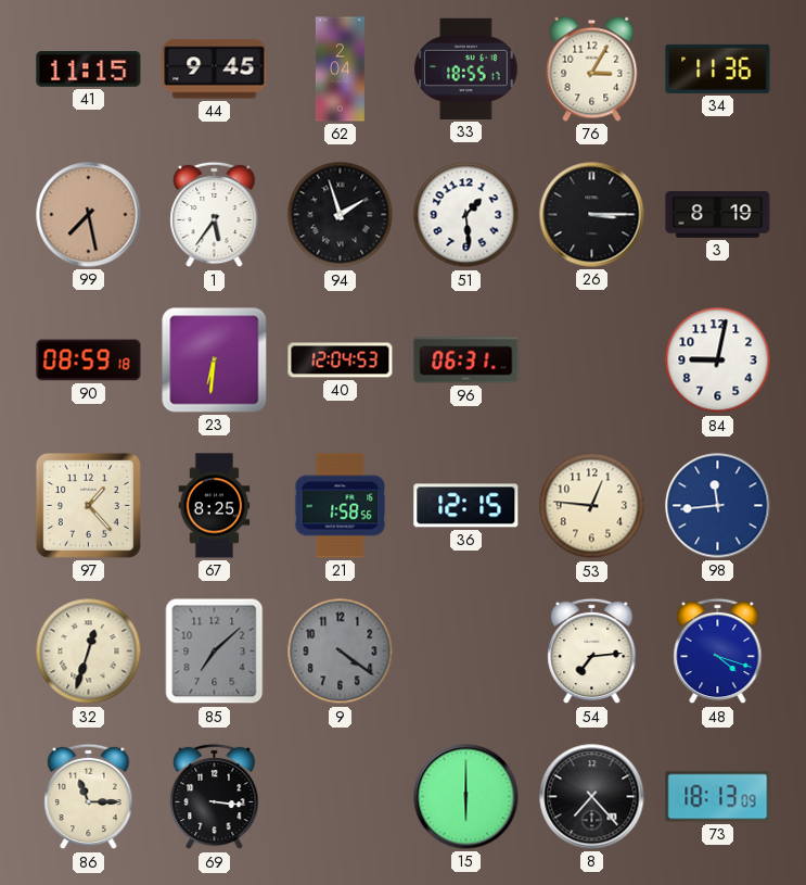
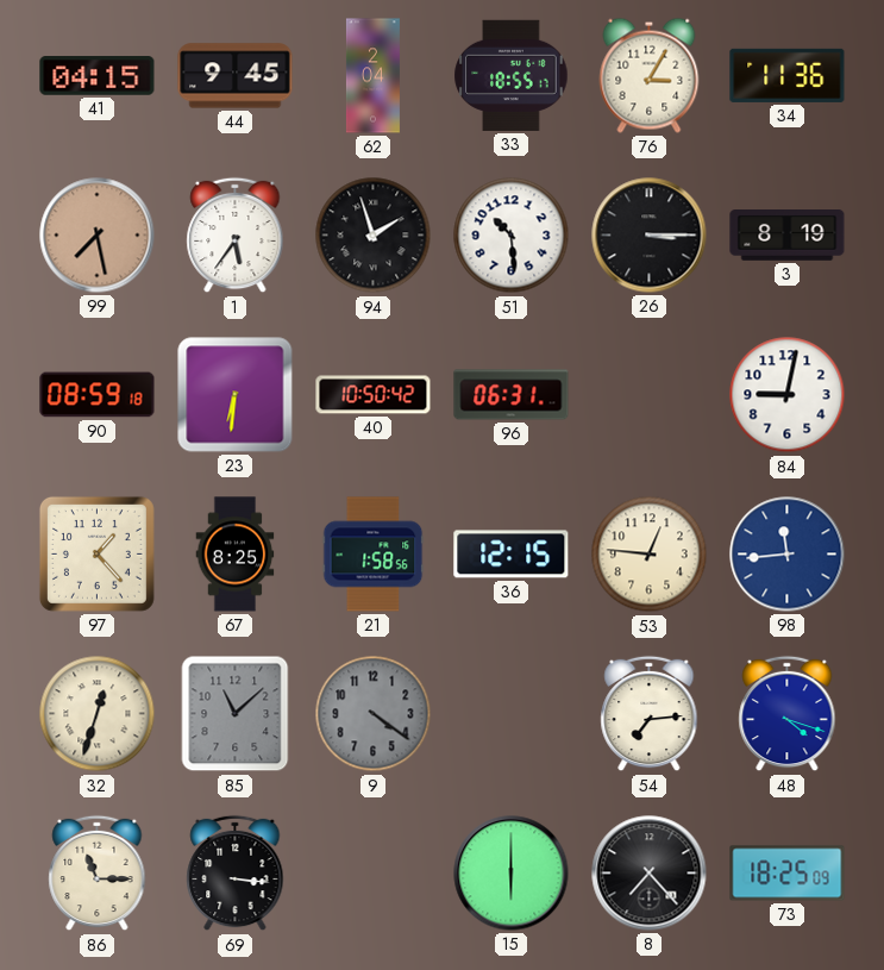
41: 11:15 -> 04:15 (98, 76)
51: 1:29 -> 10:29 (512, 236)
40: 12:04 -> 10:50 (374, 395)
85: 7:08 -> 11:08 (236, 714)
73: 18:13 -> 18:25 (788, 874)
